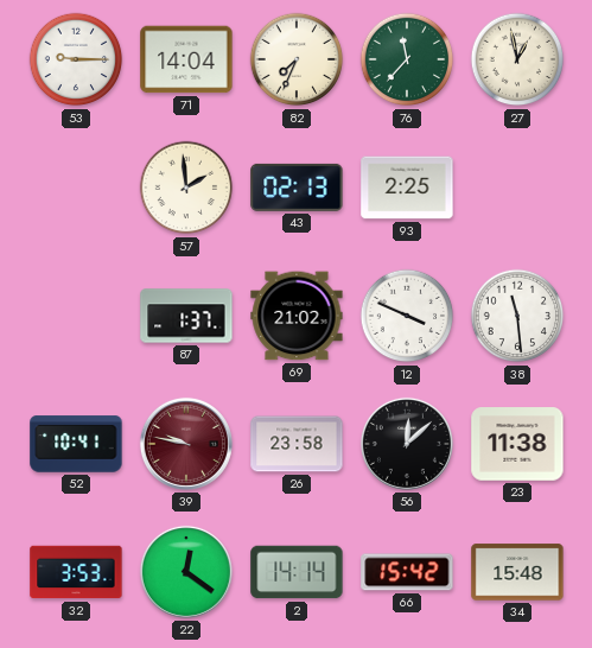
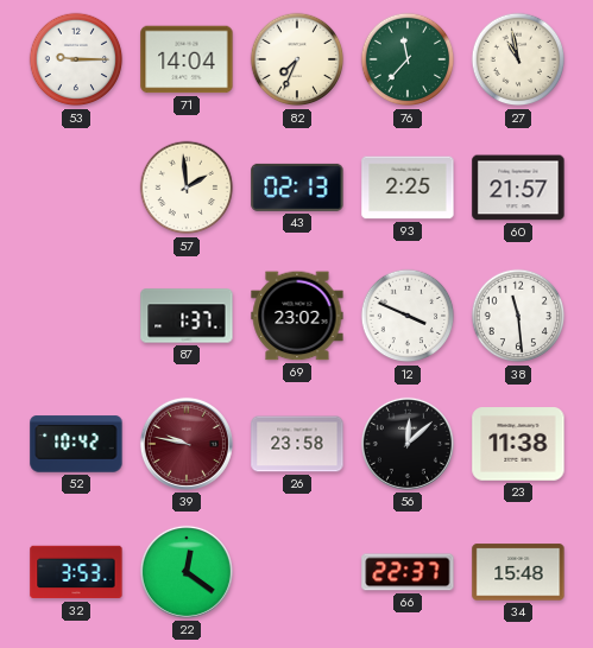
27: 12:58 -> 10:58 (518, 59)
60: none -> 21:57 (518, 188)
69: 21:02 -> 23:02 (297, 316)
52: 10:41 -> 10:42 (76, 444)
2: 14:14 -> none (297, 572)
66: 15:42 -> 22:37 (408, 572)
